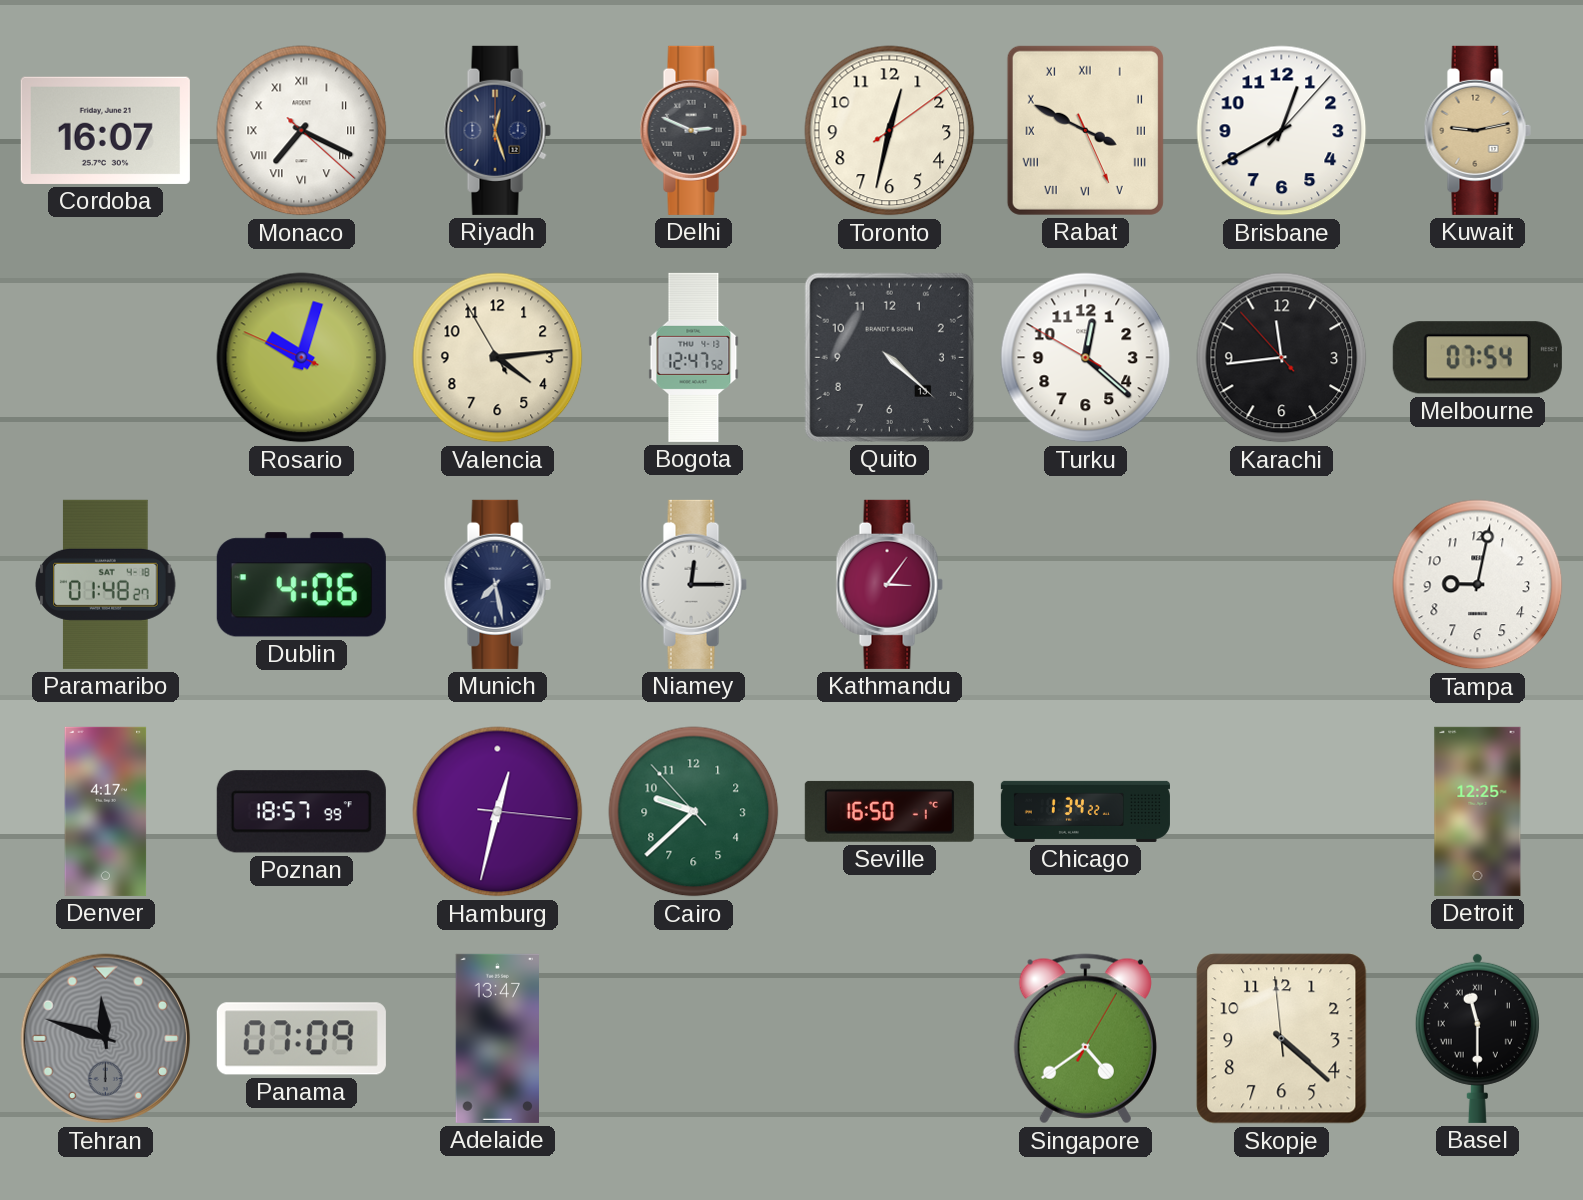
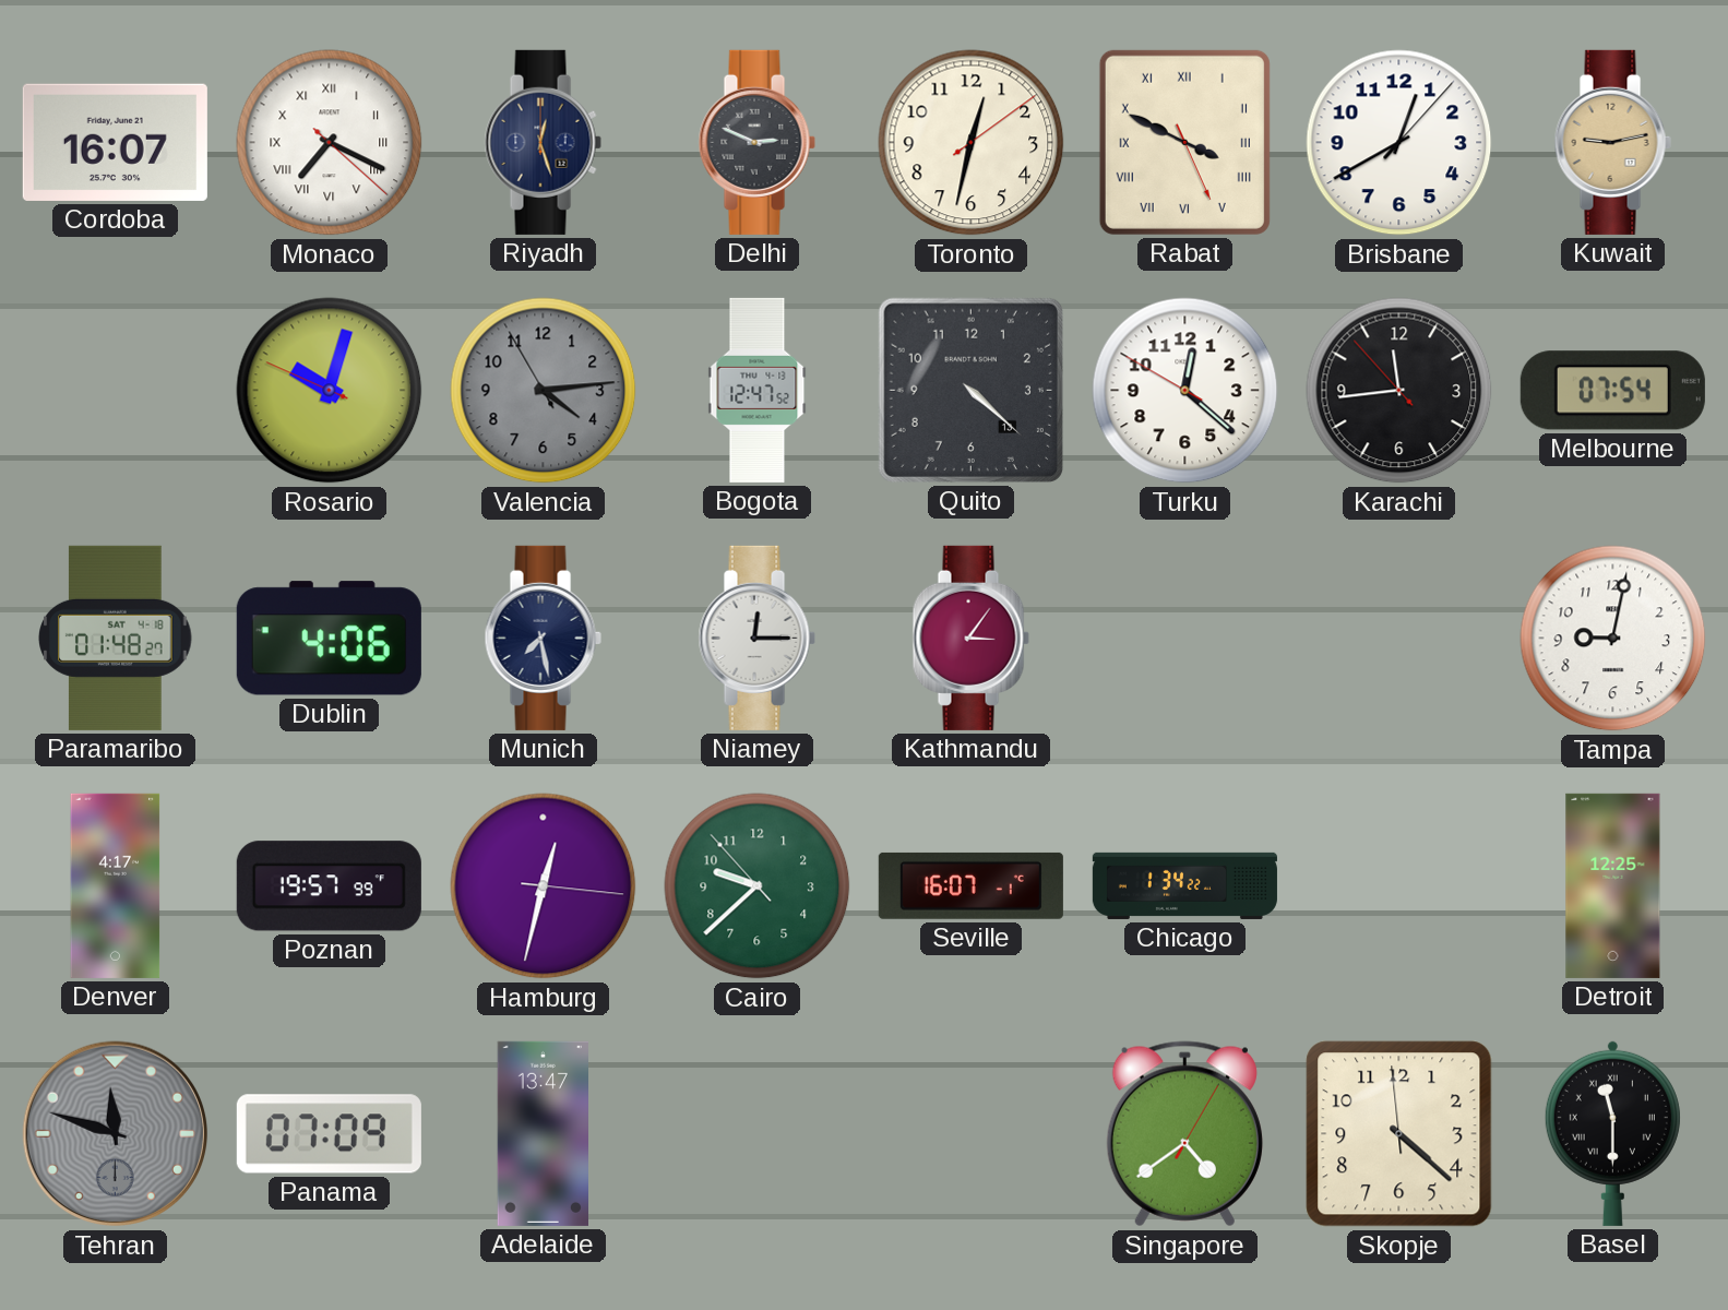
Valencia dial: cream -> grey (544, 391)
Poznan: 18:57 -> 19:57 (329, 886)
Seville: 16:50 -> 16:07 (970, 885)
